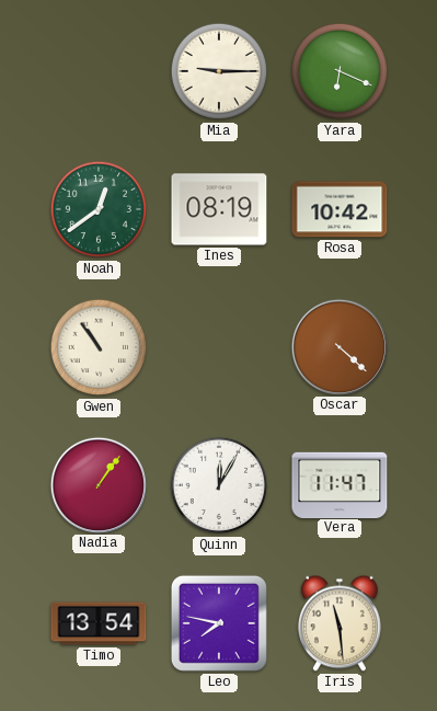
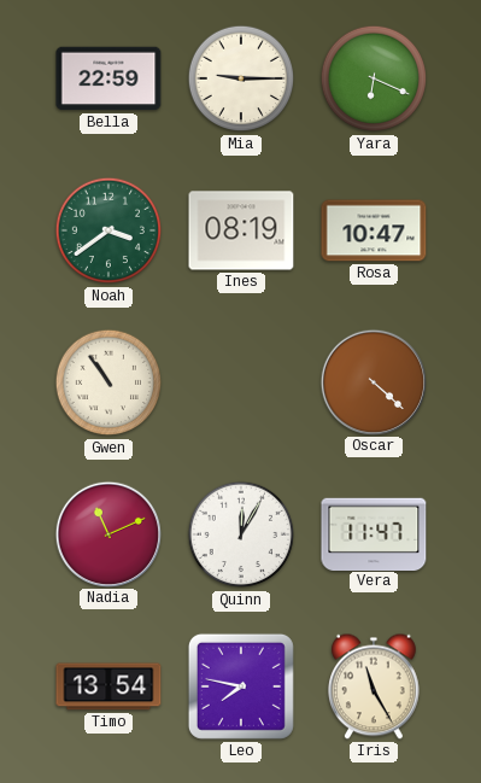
Bella: none -> 22:59 (108, 78)
Noah: 12:39 -> 3:39 (108, 230)
Rosa: 10:42 -> 10:47 (374, 230)
Nadia: 1:06 -> 11:11 (107, 533)
Iris: 11:29 -> 11:25 (375, 686)
